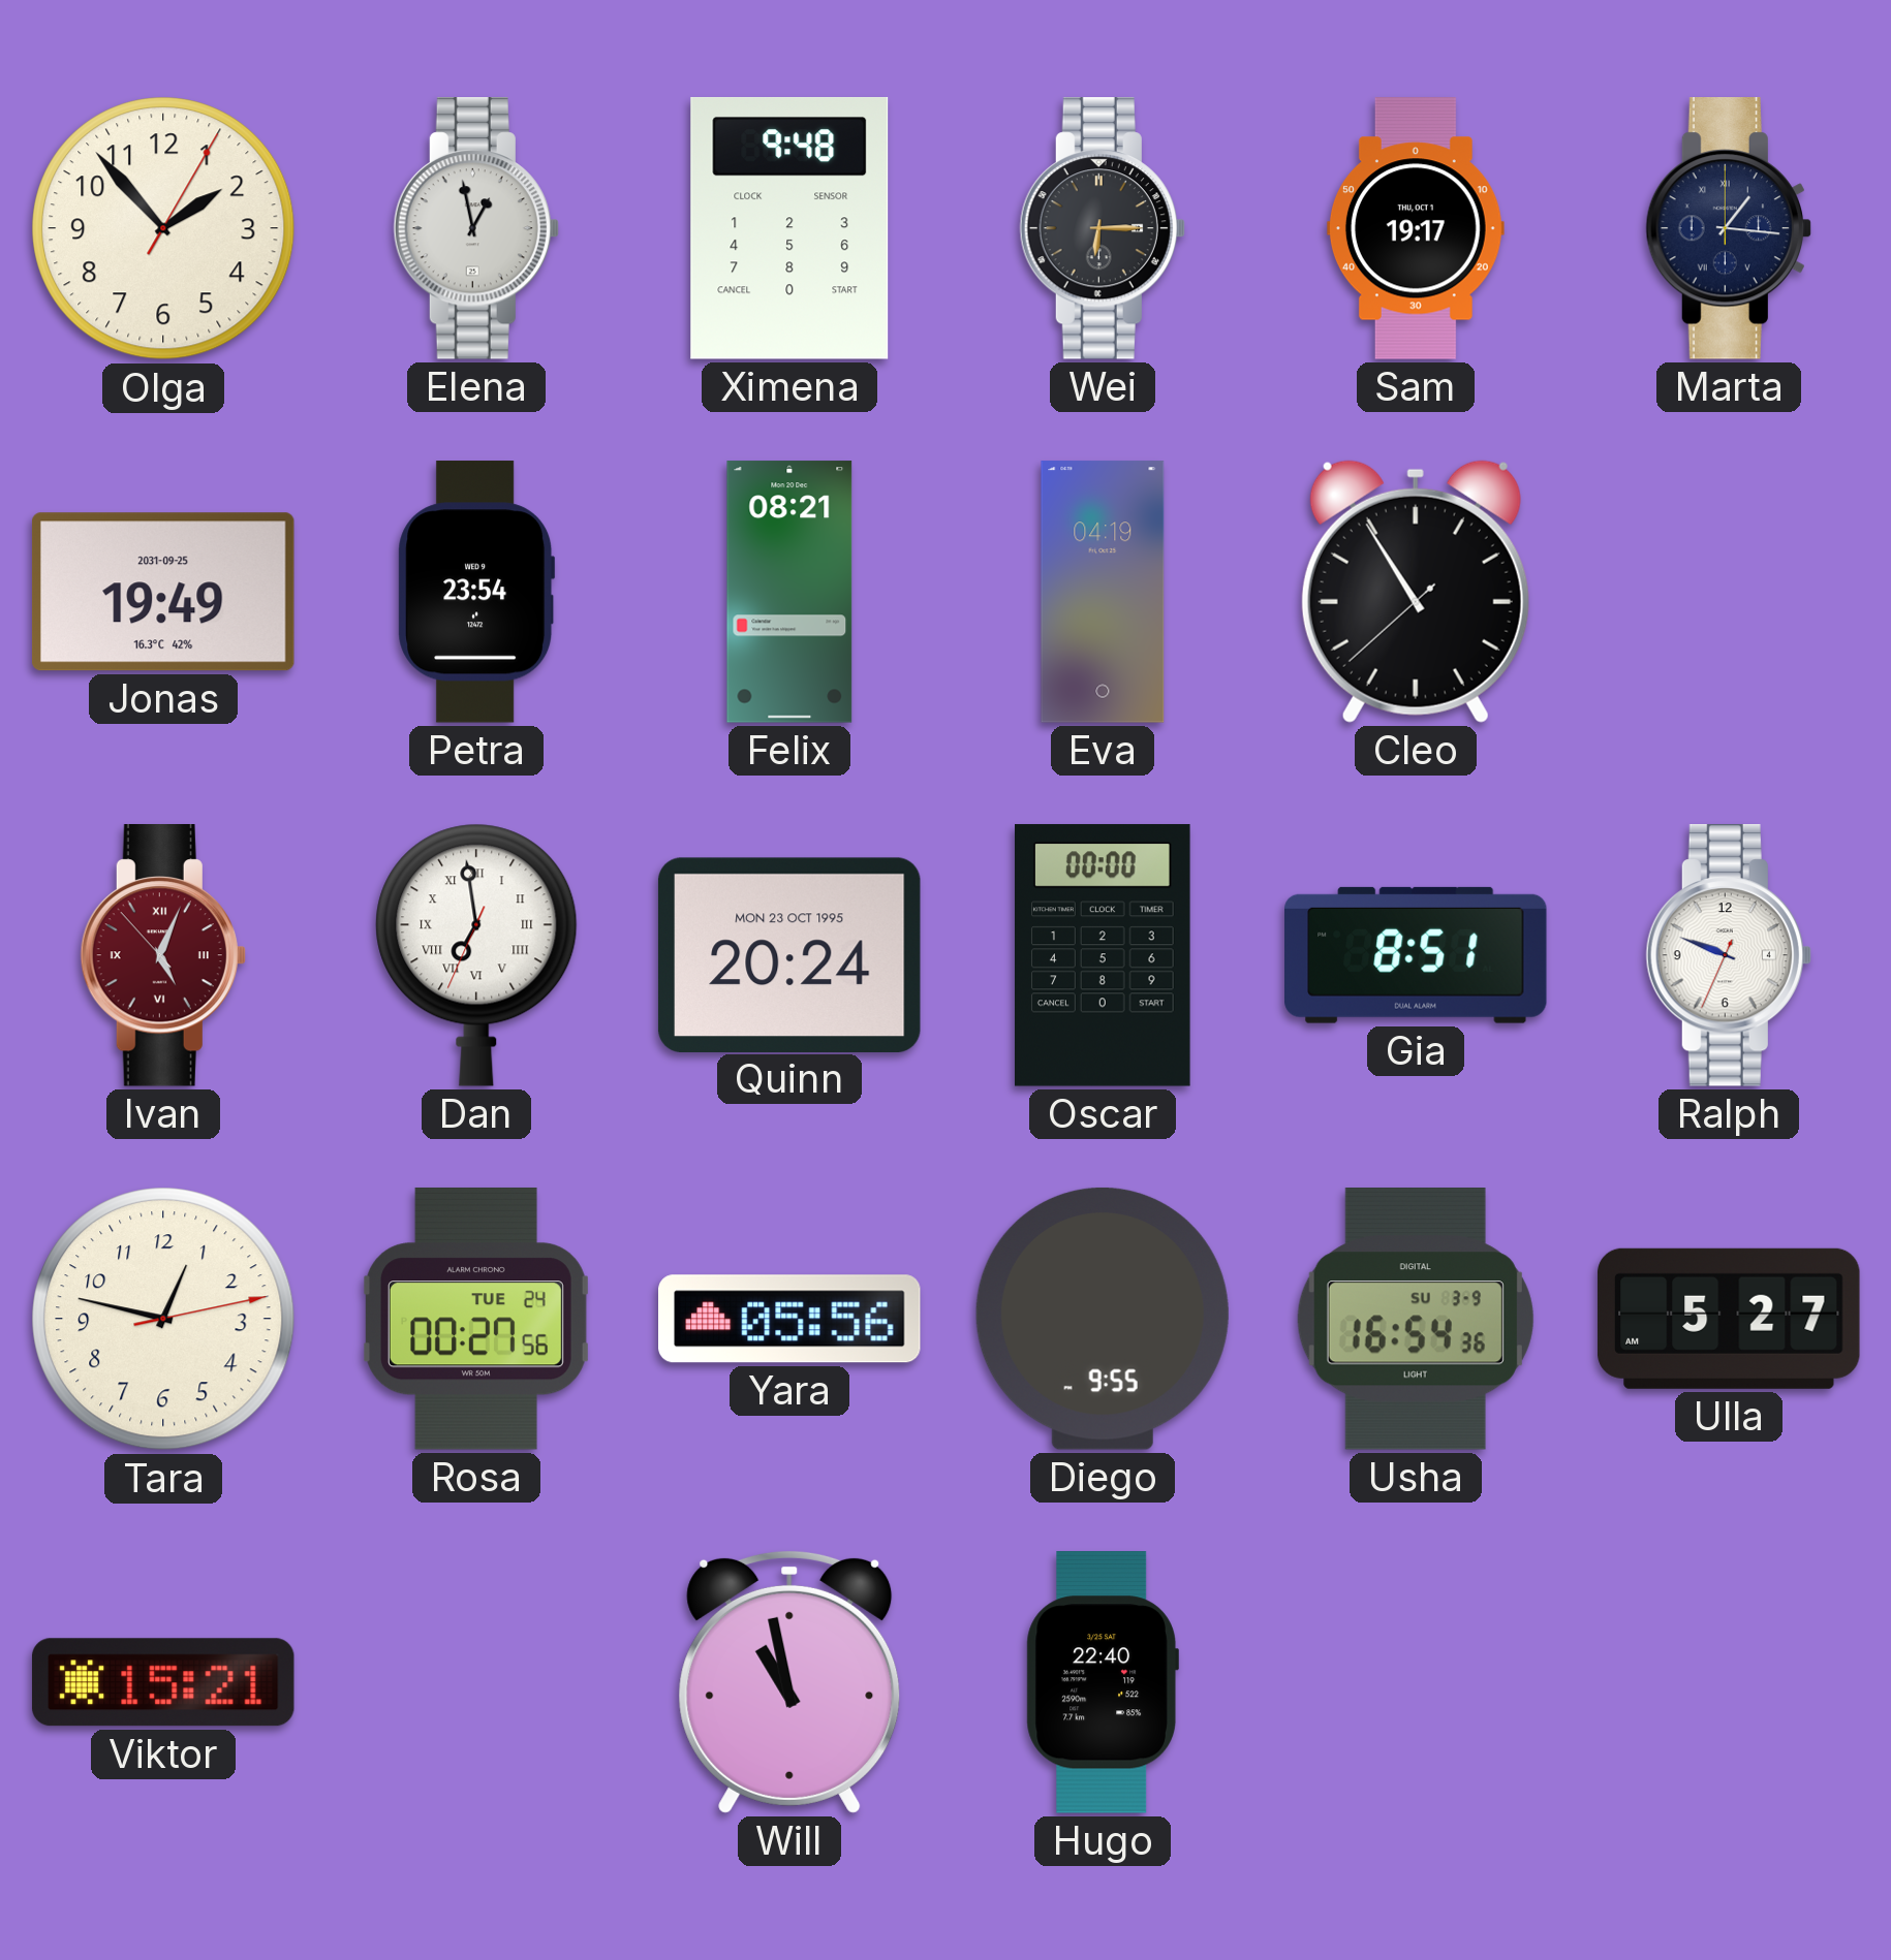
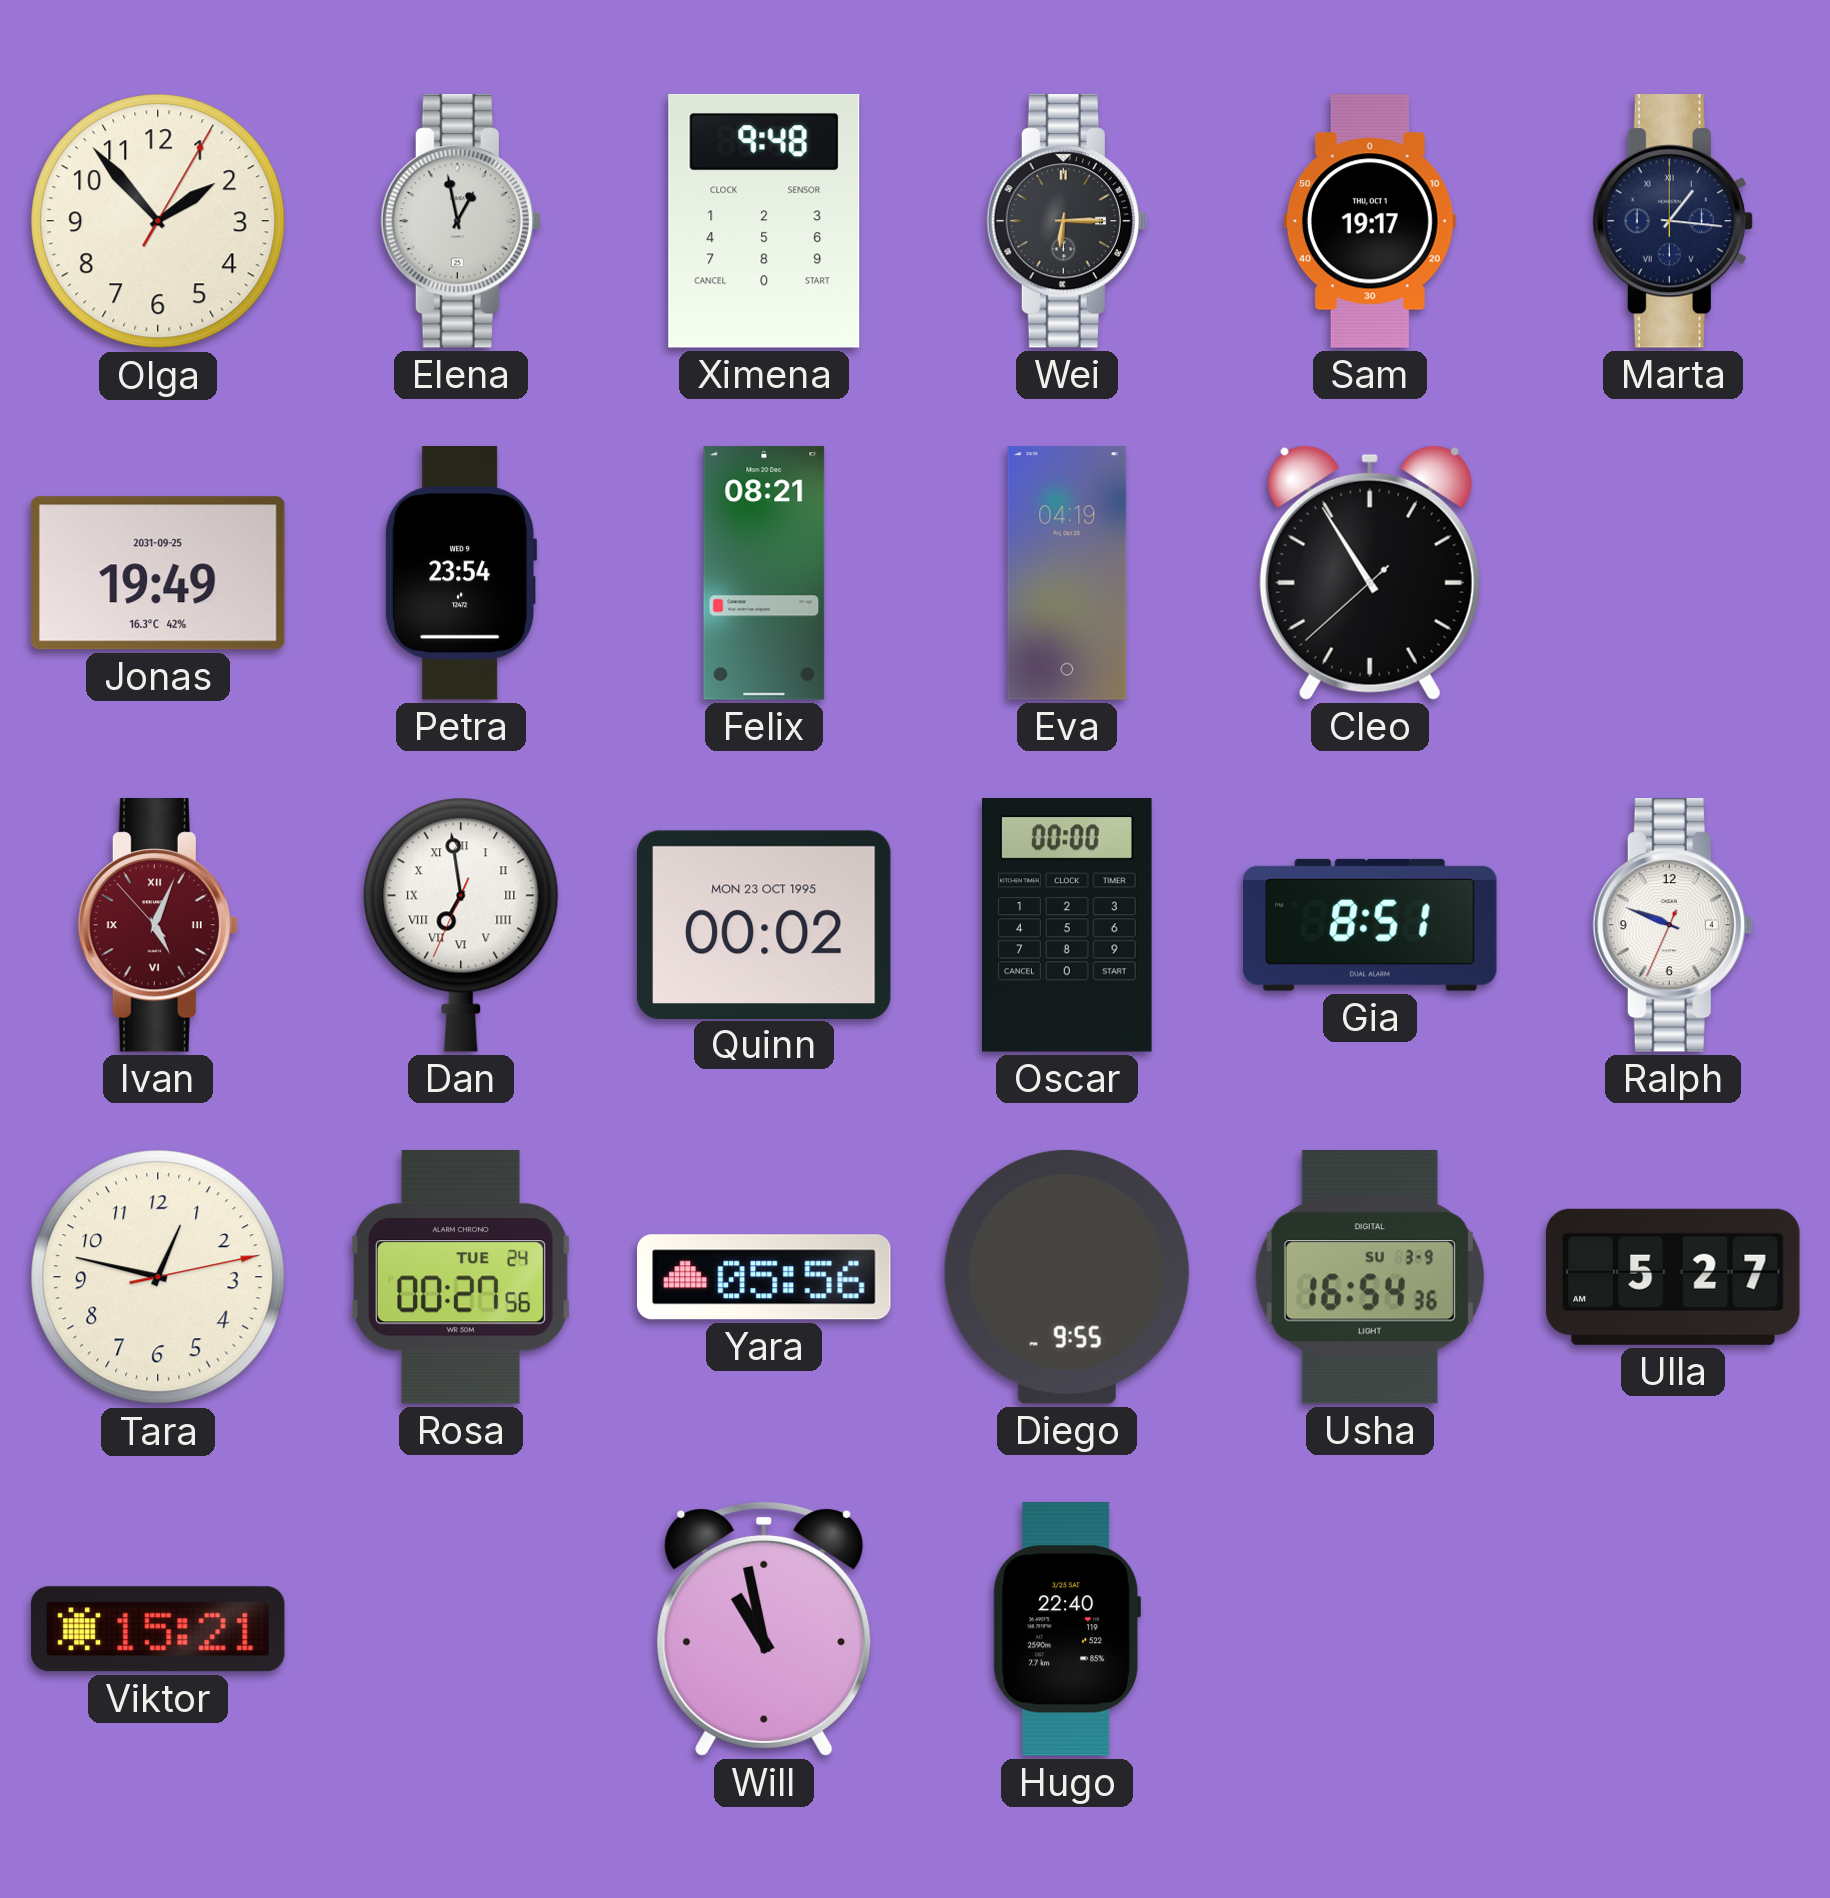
Quinn: 20:24 -> 00:02 (764, 924)
